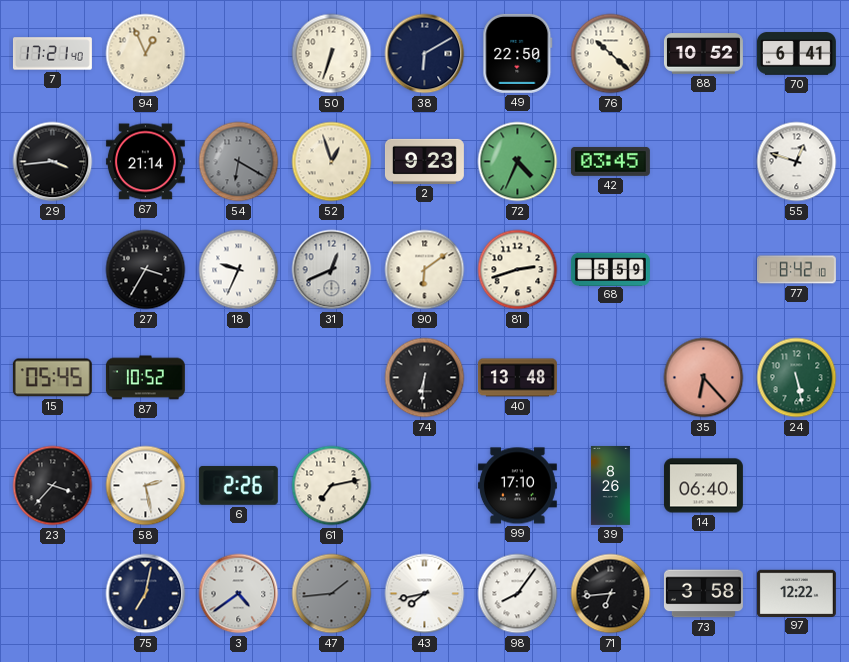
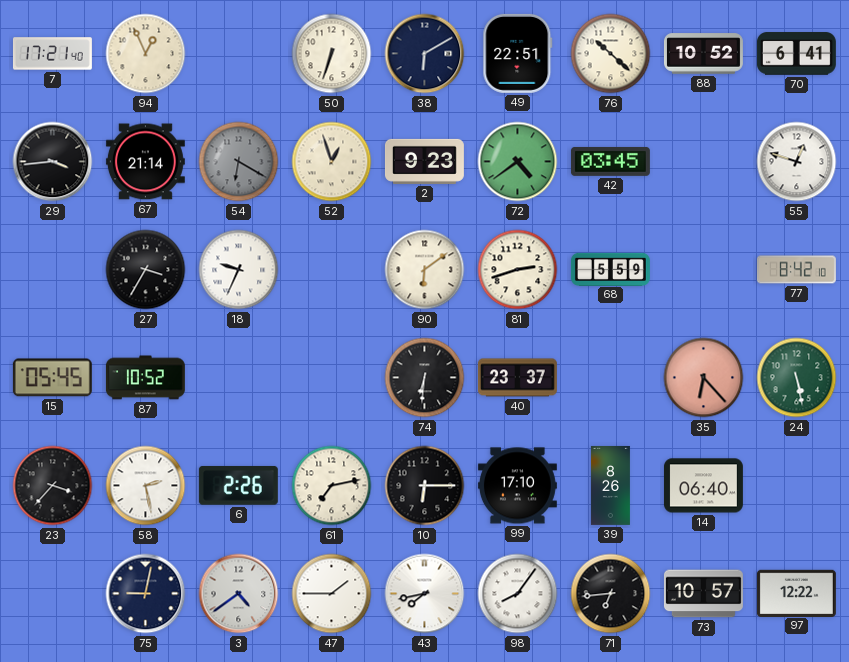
49: 22:50 -> 22:51 (518, 53)
72: 4:34 -> 4:39 (518, 162)
31: 12:41 -> none (332, 270)
40: 13:48 -> 23:37 (517, 378)
10: none -> 6:15 (425, 486)
75: 7:02 -> 9:02 (146, 594)
47: 1:44 -> 1:45 (332, 594)
47 dial: grey -> white (332, 594)
73: 3:58 -> 10:57 (703, 594)
